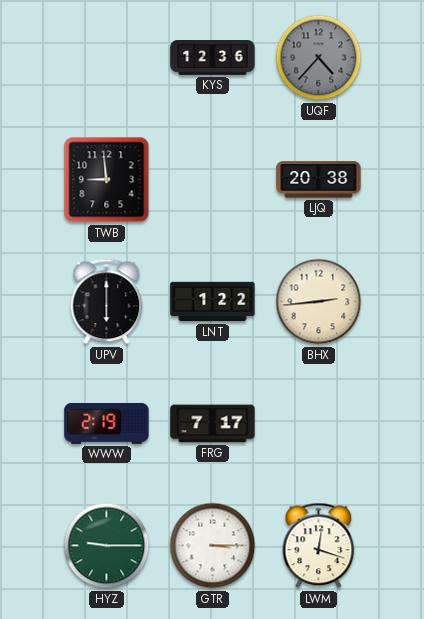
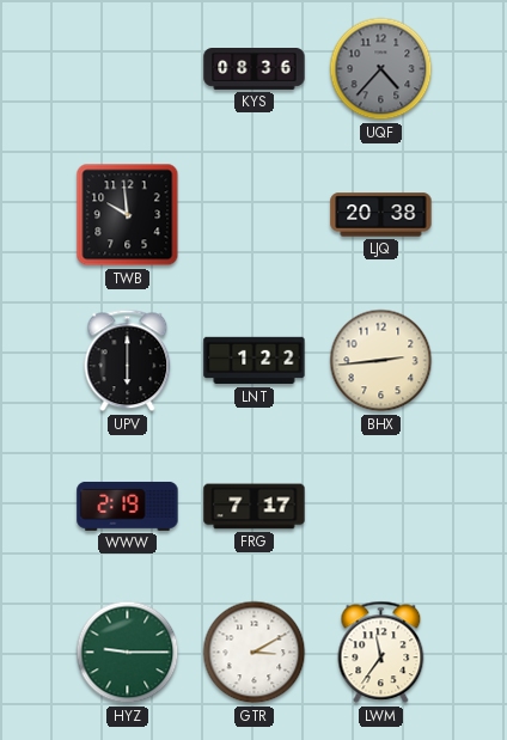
KYS: 12:36 -> 08:36 (255, 69)
TWB: 8:59 -> 9:59 (128, 215)
GTR: 3:15 -> 3:10 (255, 653)
LWM: 12:18 -> 11:36 (381, 653)
